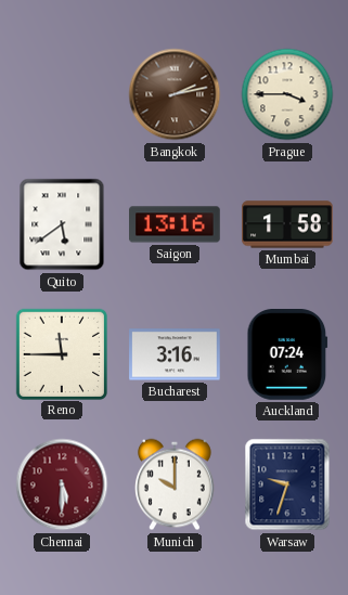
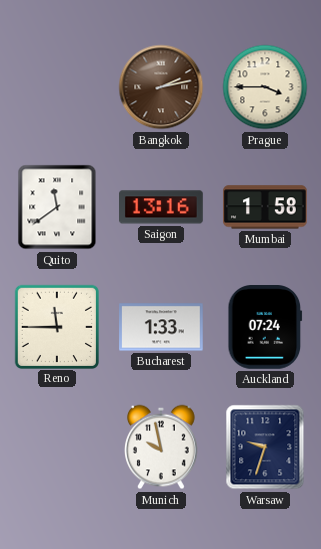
Quito: 5:39 -> 11:39 (57, 207)
Bucharest: 3:16 -> 1:33 (161, 327)
Chennai: 5:30 -> none (62, 484)
Munich: 10:00 -> 9:58 (162, 447)
